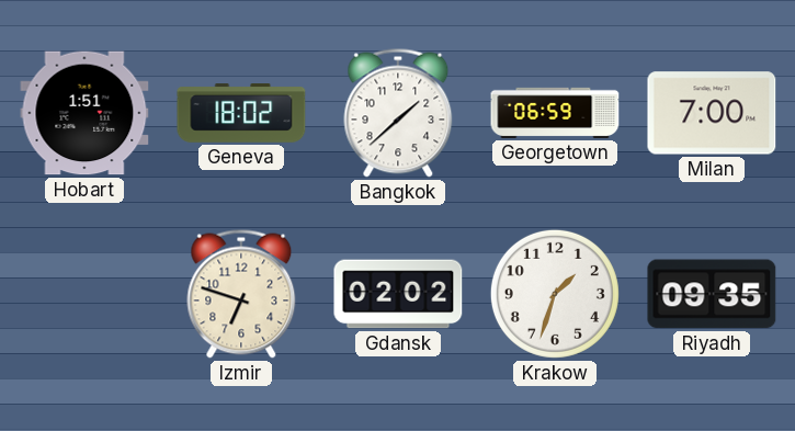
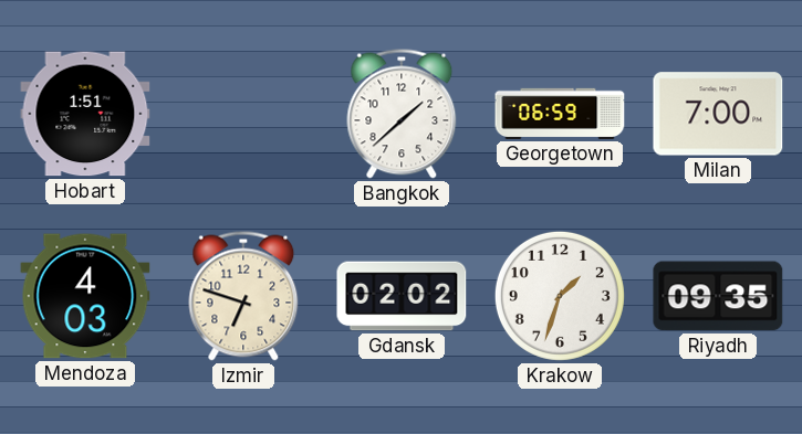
Geneva: 18:02 -> none (241, 113)
Mendoza: none -> 4:03 (85, 296)
